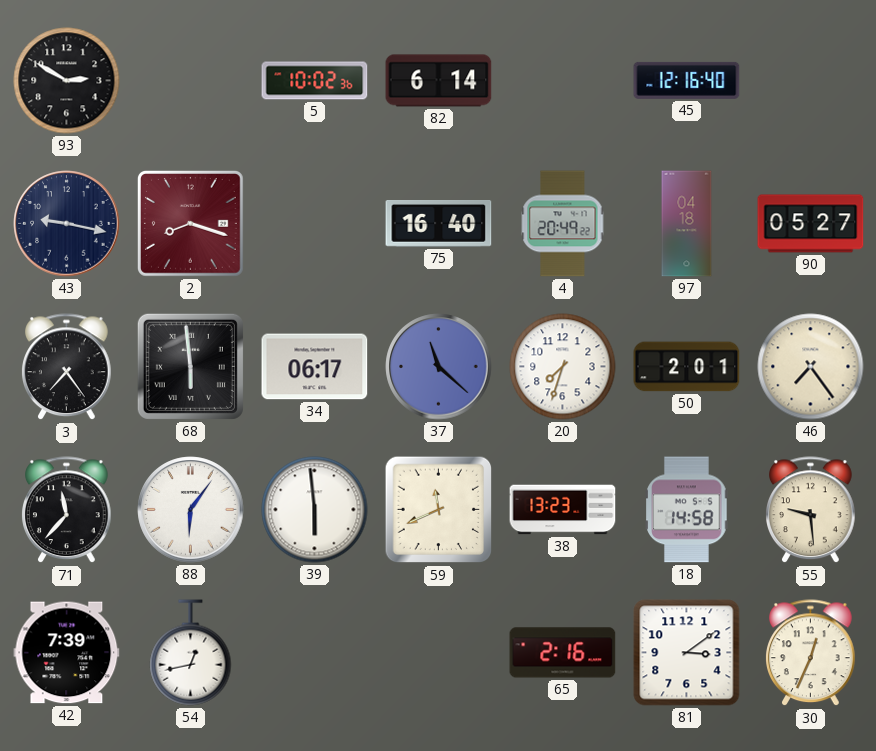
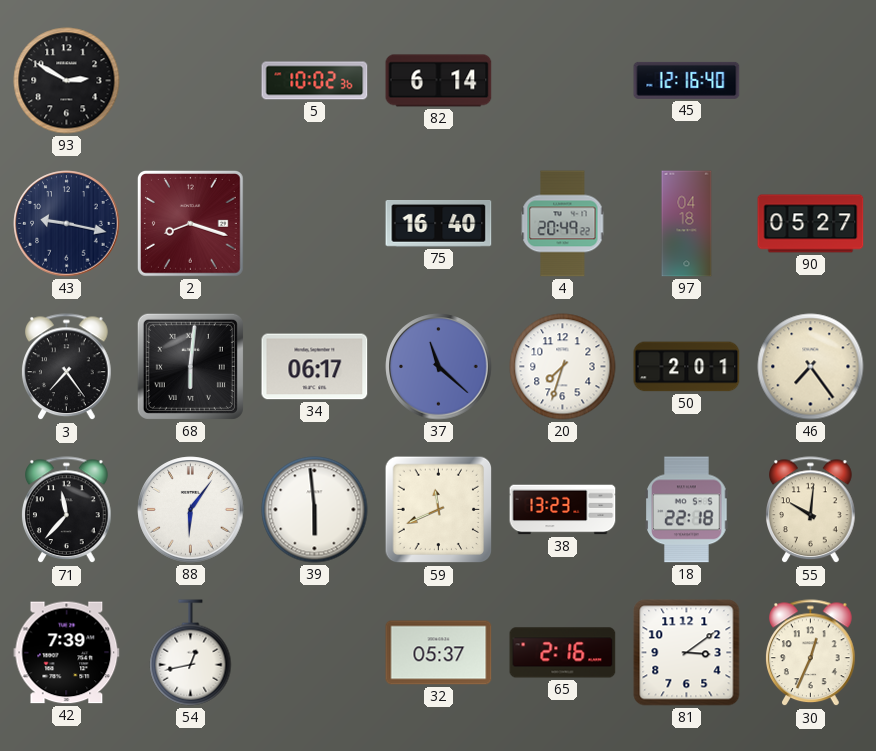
68: 5:59 -> 6:01 (190, 366)
18: 14:58 -> 22:18 (687, 510)
55: 9:29 -> 10:01 (811, 510)
32: none -> 05:37 (439, 653)
